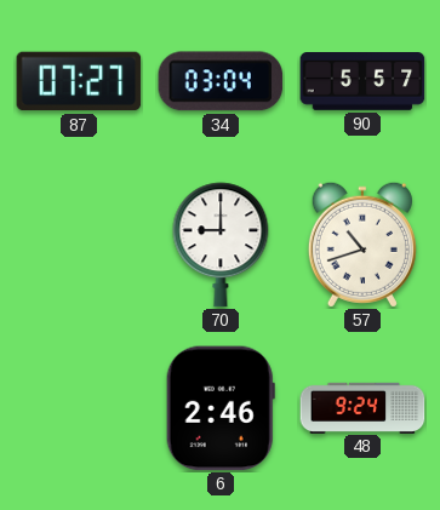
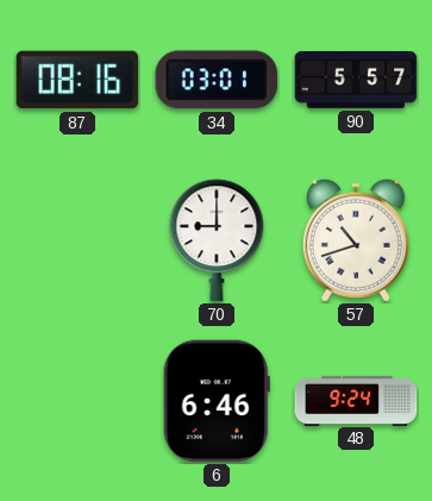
87: 07:27 -> 08:16 (77, 80)
34: 03:04 -> 03:01 (217, 80)
6: 2:46 -> 6:46 (217, 401)
